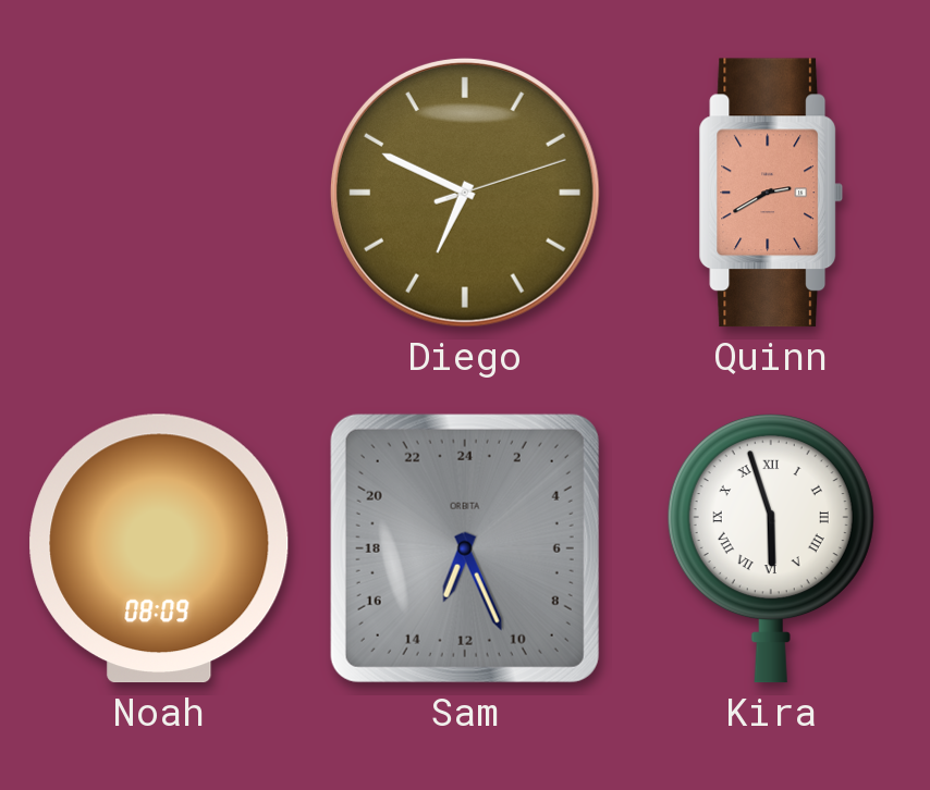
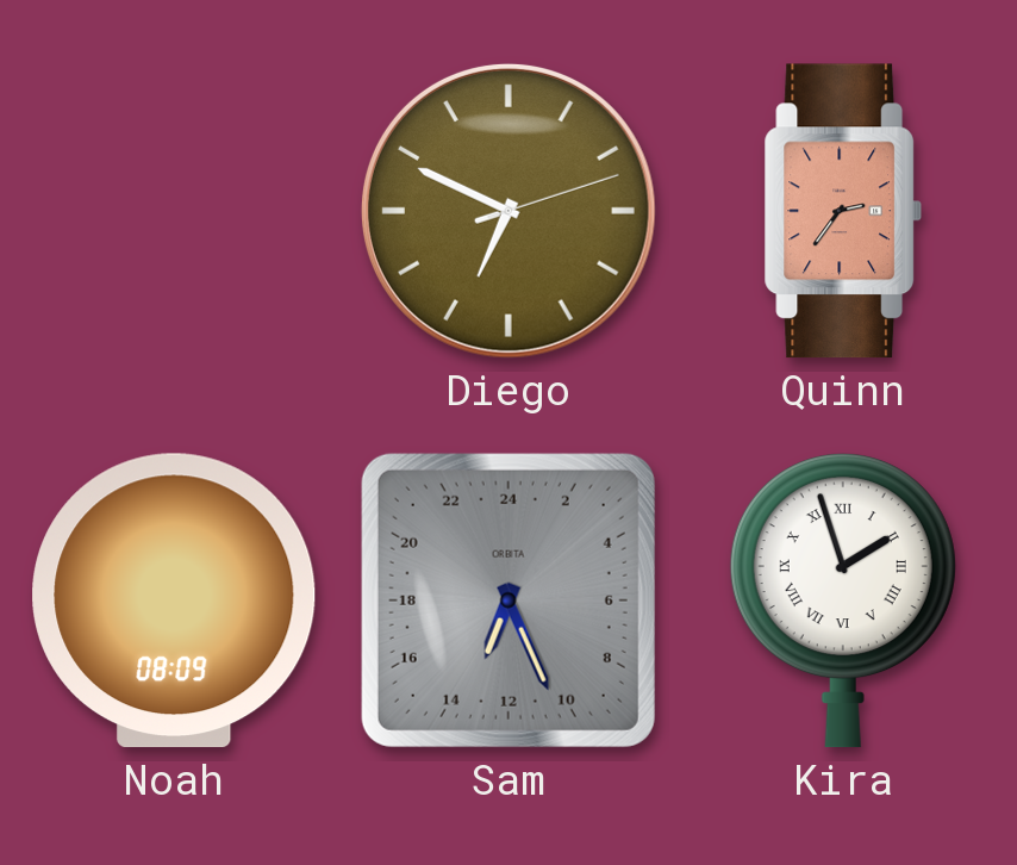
Quinn: 2:40 -> 2:36 (843, 211)
Kira: 5:57 -> 1:57 (843, 600)
